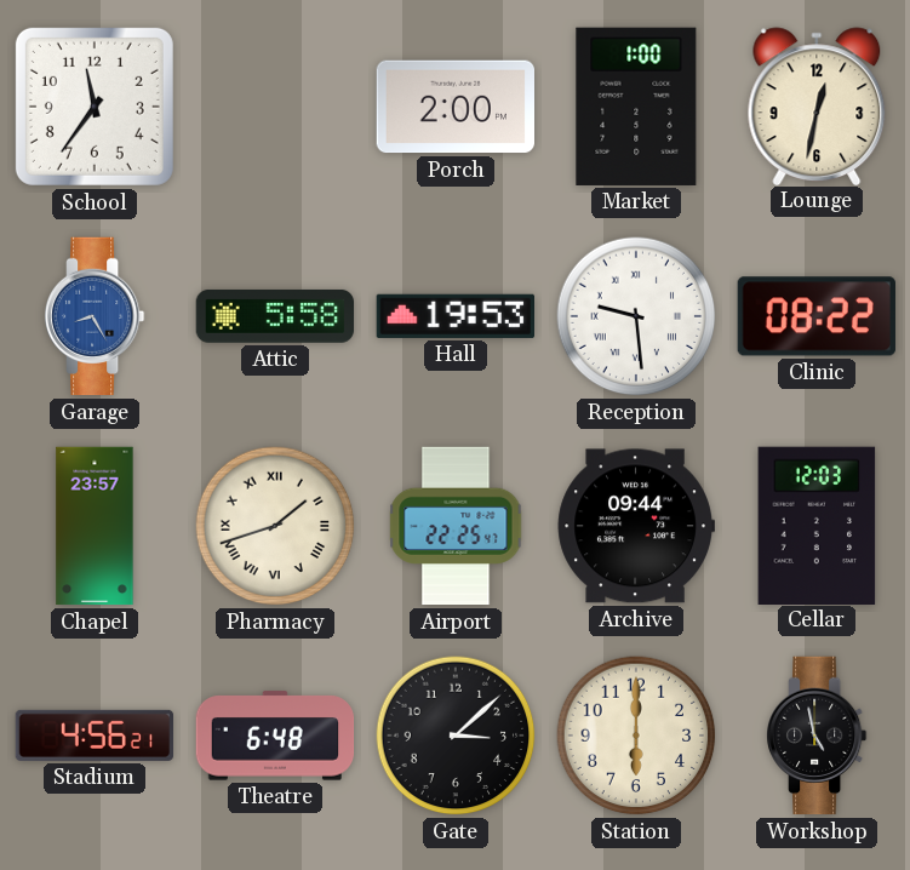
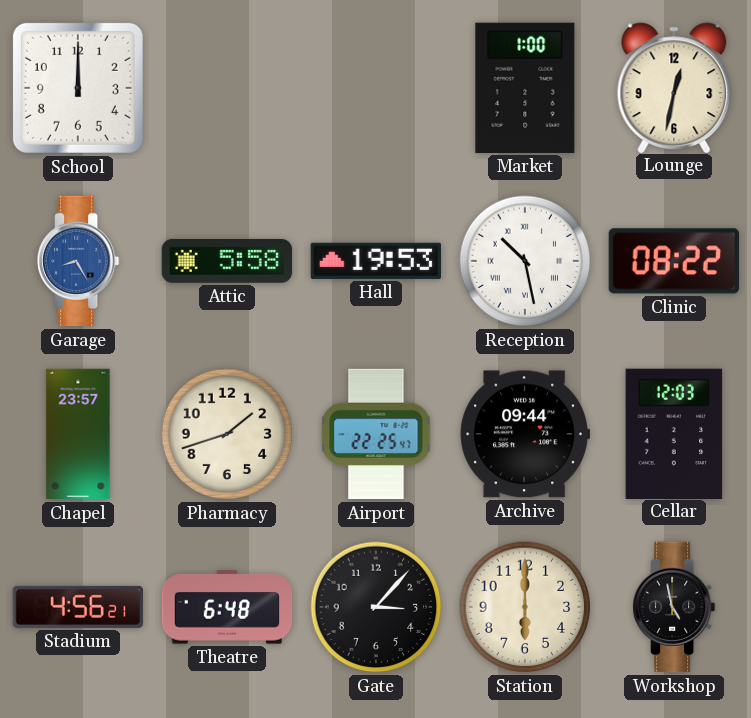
School: 11:36 -> 12:00 (78, 88)
Porch: 2:00 -> none (454, 107)
Reception: 9:29 -> 10:28 (525, 261)
Pharmacy numerals: Roman -> Arabic (227, 434)
Gate: 3:08 -> 3:07 (376, 607)
